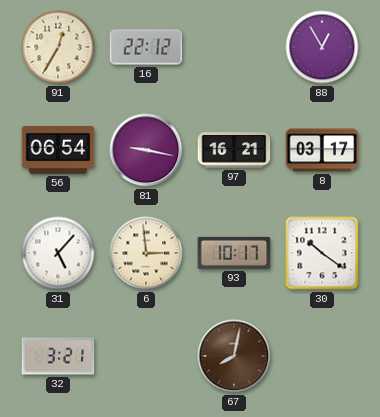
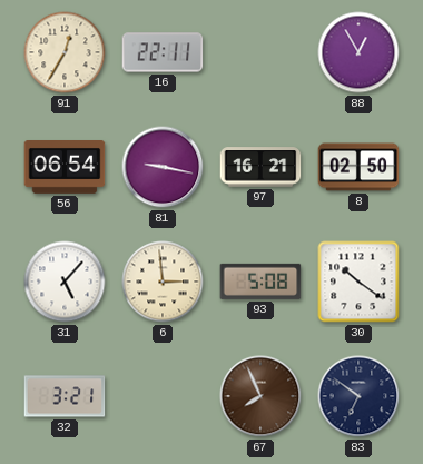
16: 22:12 -> 22:11 (163, 52)
8: 03:17 -> 02:50 (358, 167)
93: 10:17 -> 5:08 (260, 282)
67: 8:02 -> 7:56 (260, 396)
83: none -> 6:51 (358, 396)
